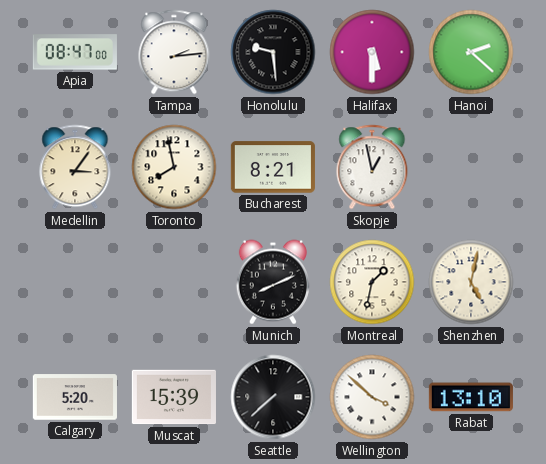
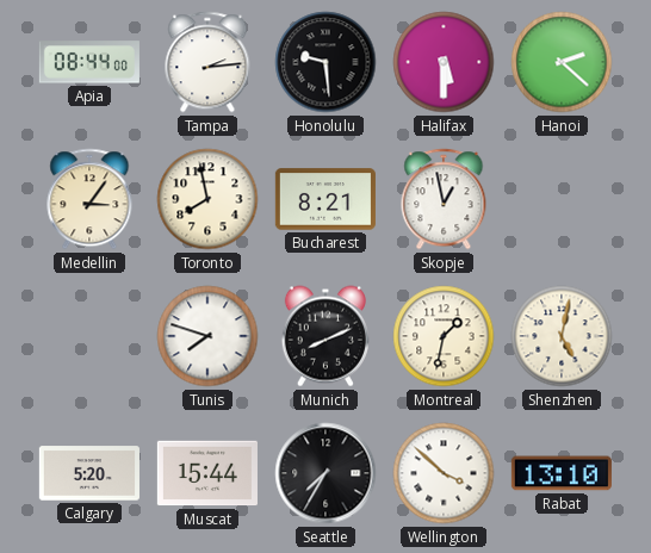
Apia: 08:47 -> 08:44 (89, 62)
Tunis: none -> 7:48 (207, 336)
Muscat: 15:39 -> 15:44 (207, 473)
Seattle: 7:38 -> 7:35 (325, 473)
